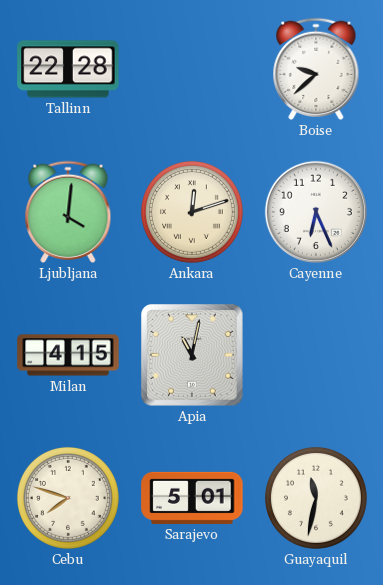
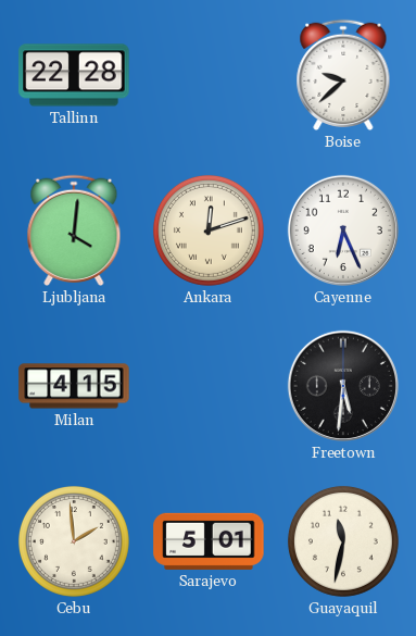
Apia: 11:02 -> none (192, 355)
Freetown: none -> 5:31 (343, 386)
Cebu: 7:48 -> 1:59 (74, 541)
